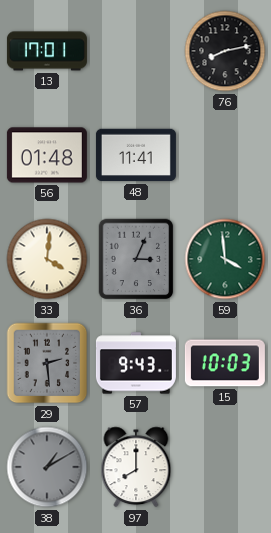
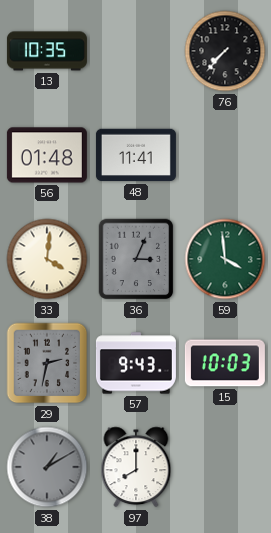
13: 17:01 -> 10:35 (47, 51)
76: 8:13 -> 7:37 (225, 51)
29: 2:29 -> 2:32 (47, 363)
